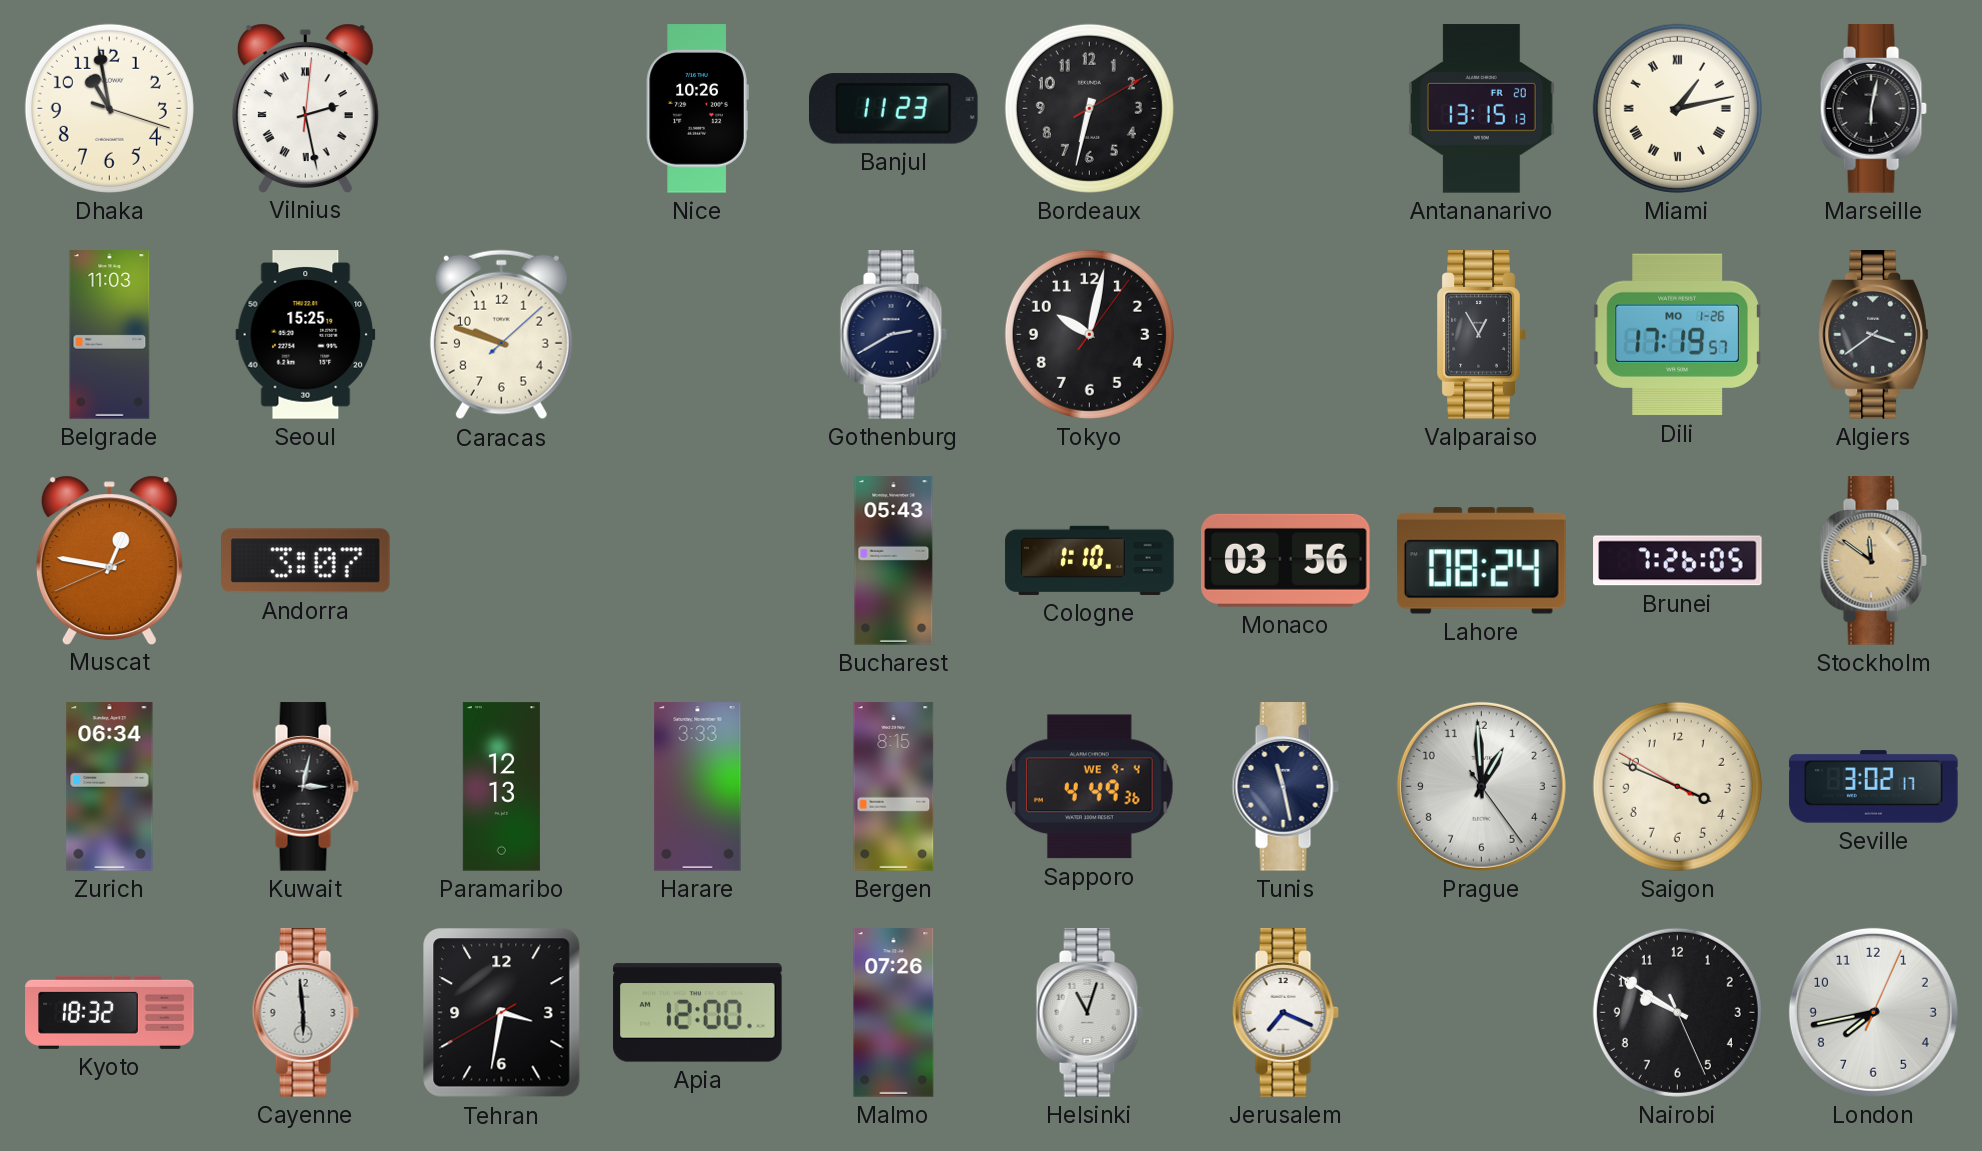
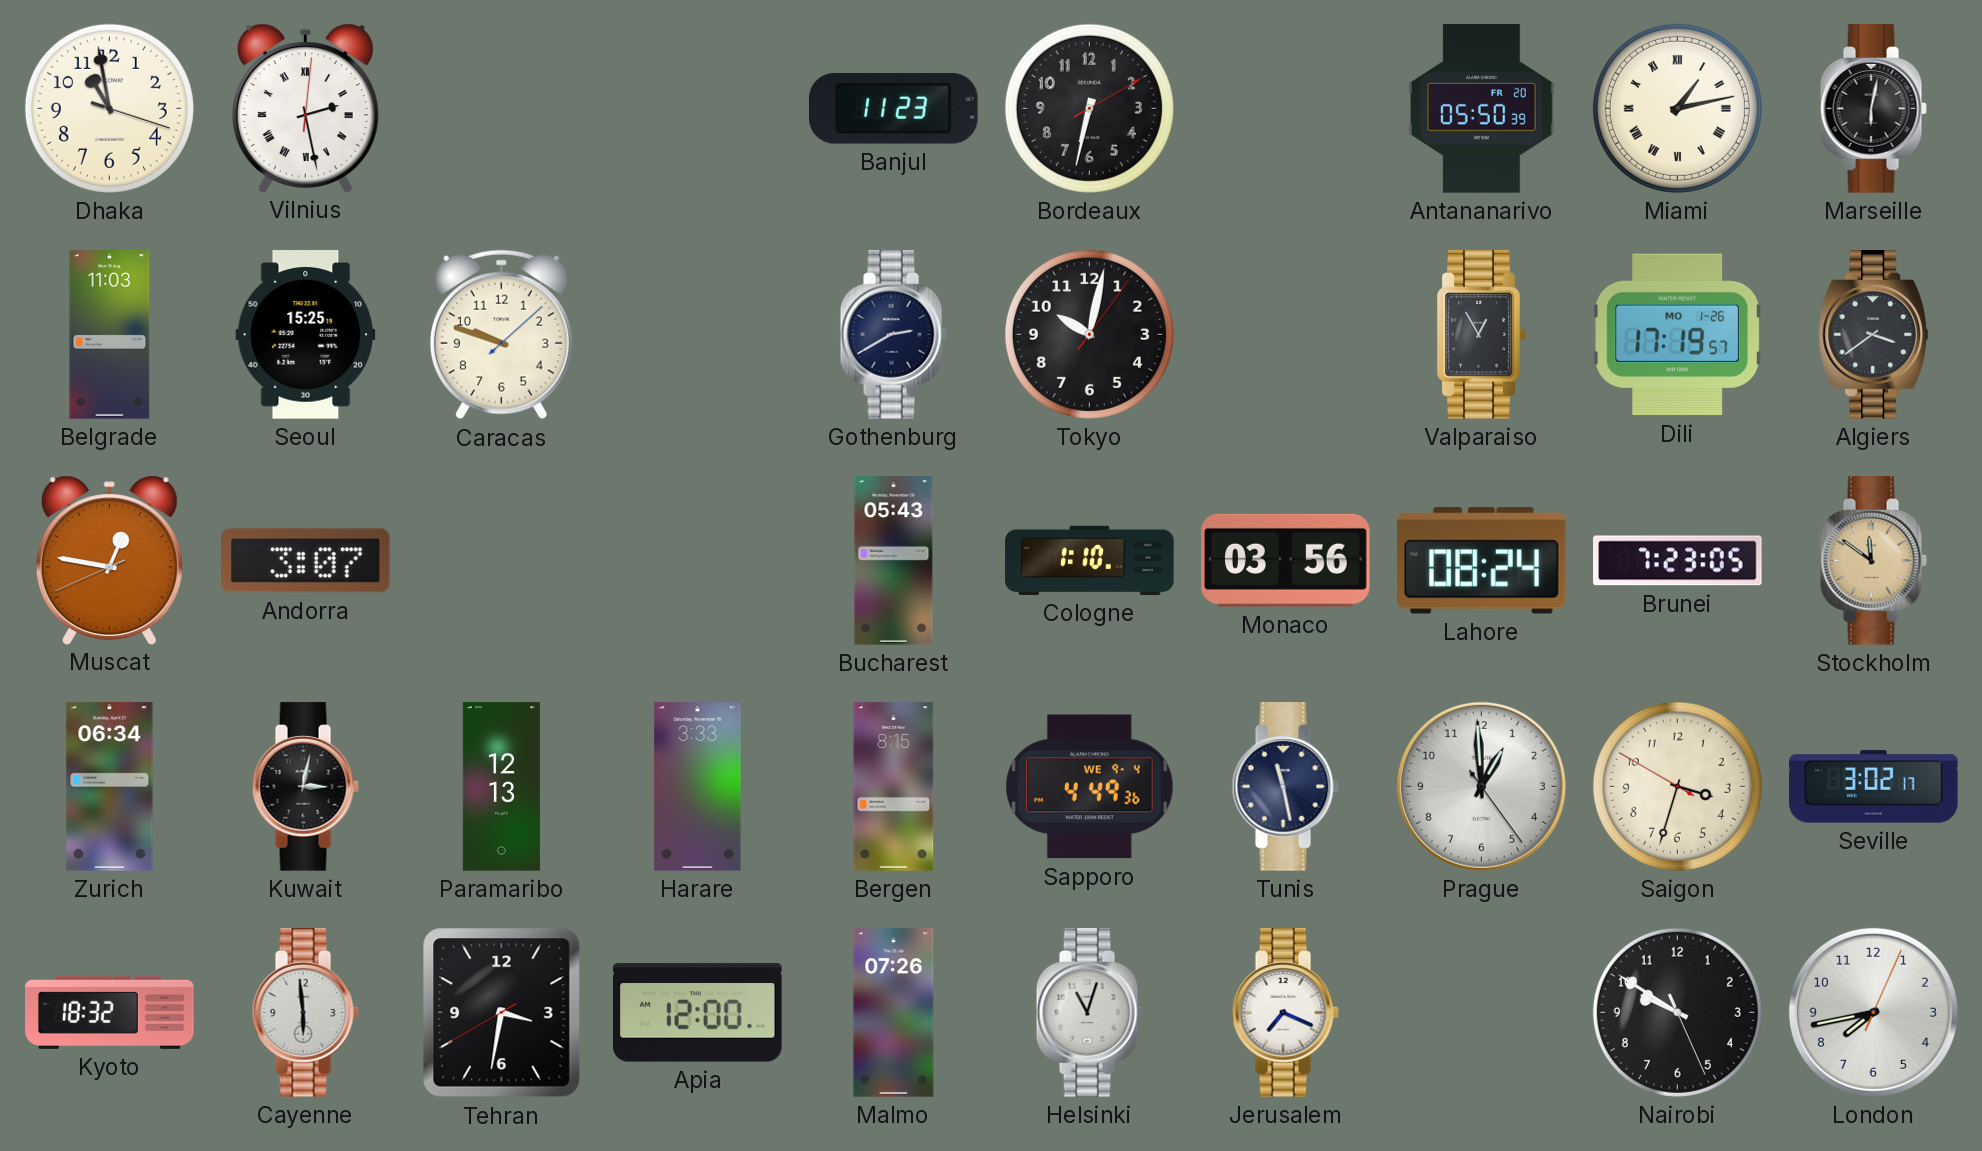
Nice: 10:26 -> none (697, 109)
Antananarivo: 13:15 -> 05:50 (1481, 109)
Brunei: 7:26 -> 7:23 (1678, 561)
Saigon: 3:48 -> 3:32 (1677, 786)
